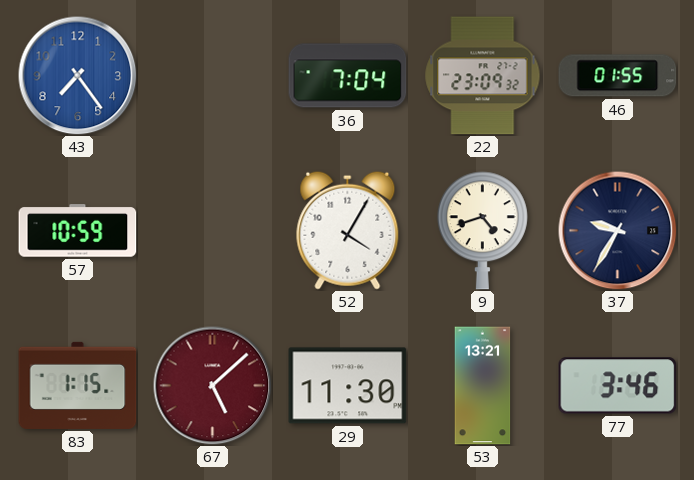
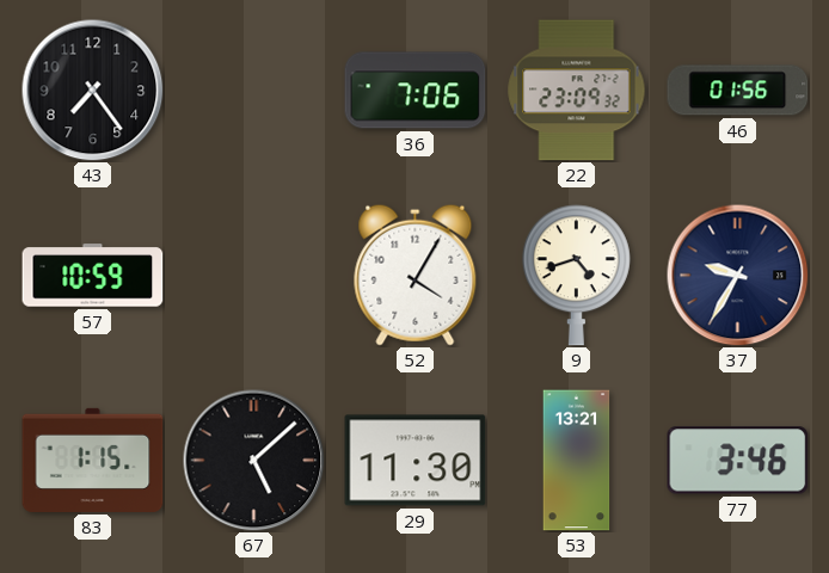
43 dial: blue -> black (93, 91)
36: 7:04 -> 7:06 (416, 91)
46: 01:55 -> 01:56 (738, 91)
67 dial: burgundy -> black (254, 461)
